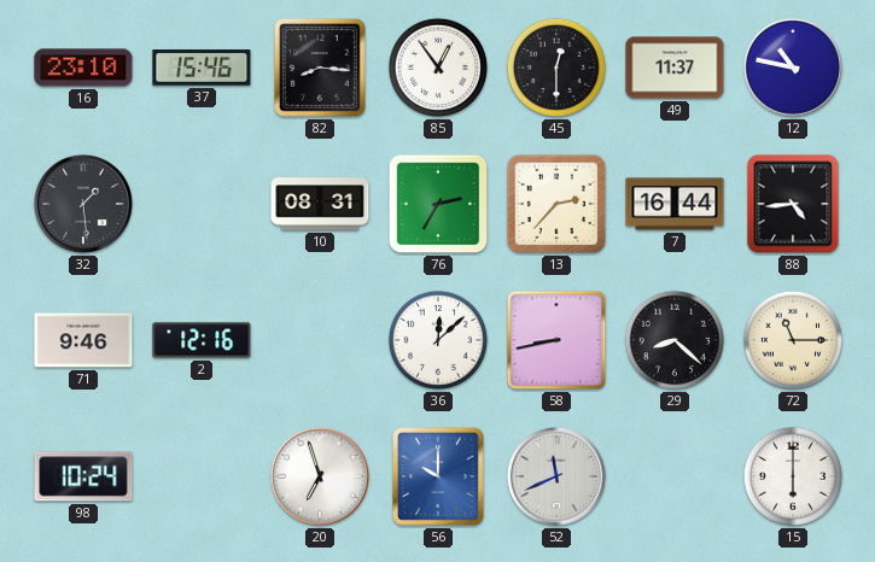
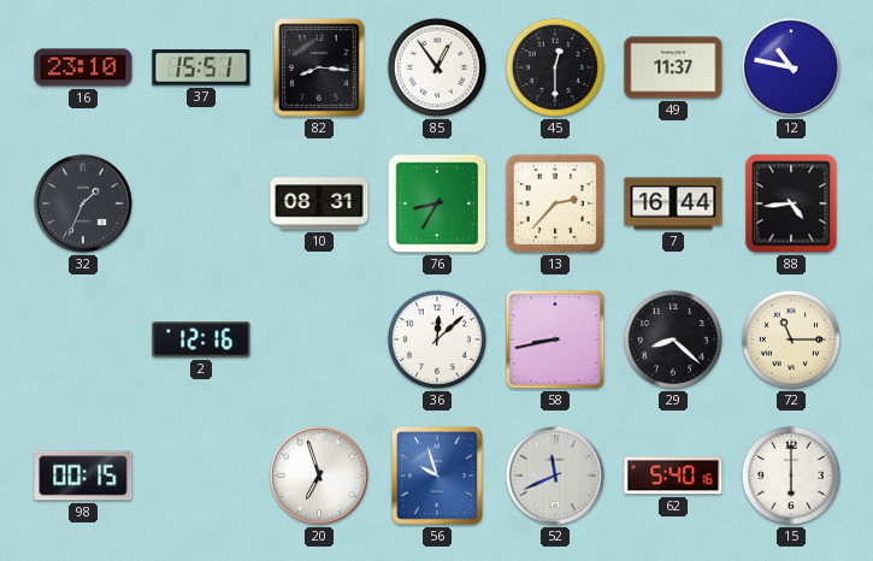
37: 15:46 -> 15:51 (201, 67)
32: 1:29 -> 1:34 (83, 203)
76: 2:35 -> 8:35 (437, 203)
71: 9:46 -> none (83, 340)
98: 10:24 -> 00:15 (83, 476)
56: 10:00 -> 9:57 (438, 476)
62: none -> 5:40 (673, 476)
